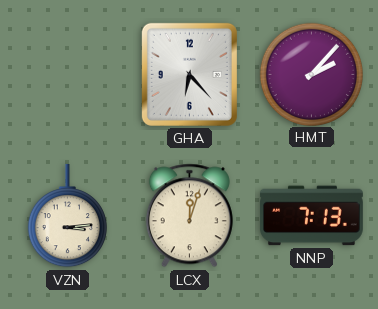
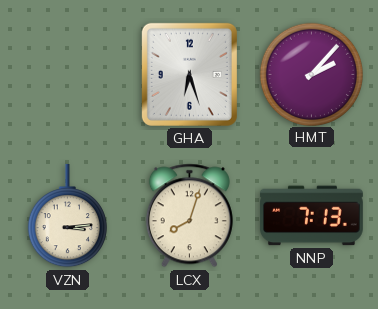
GHA: 6:23 -> 6:27 (189, 74)
LCX: 12:03 -> 8:03 (189, 216)
